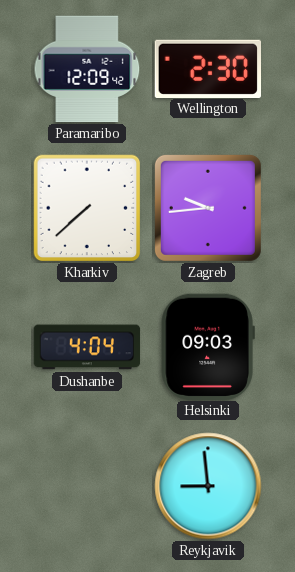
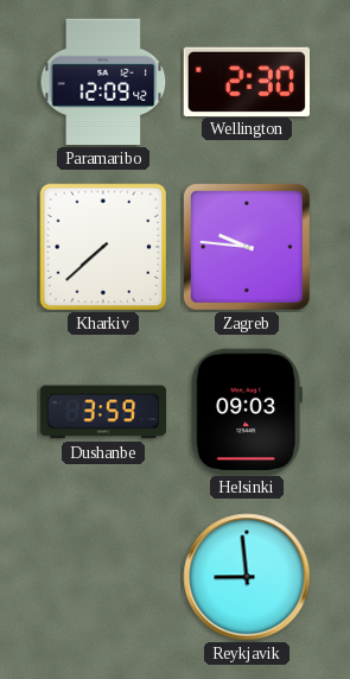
Zagreb: 9:44 -> 9:46 (247, 247)
Dushanbe: 4:04 -> 3:59 (103, 412)
